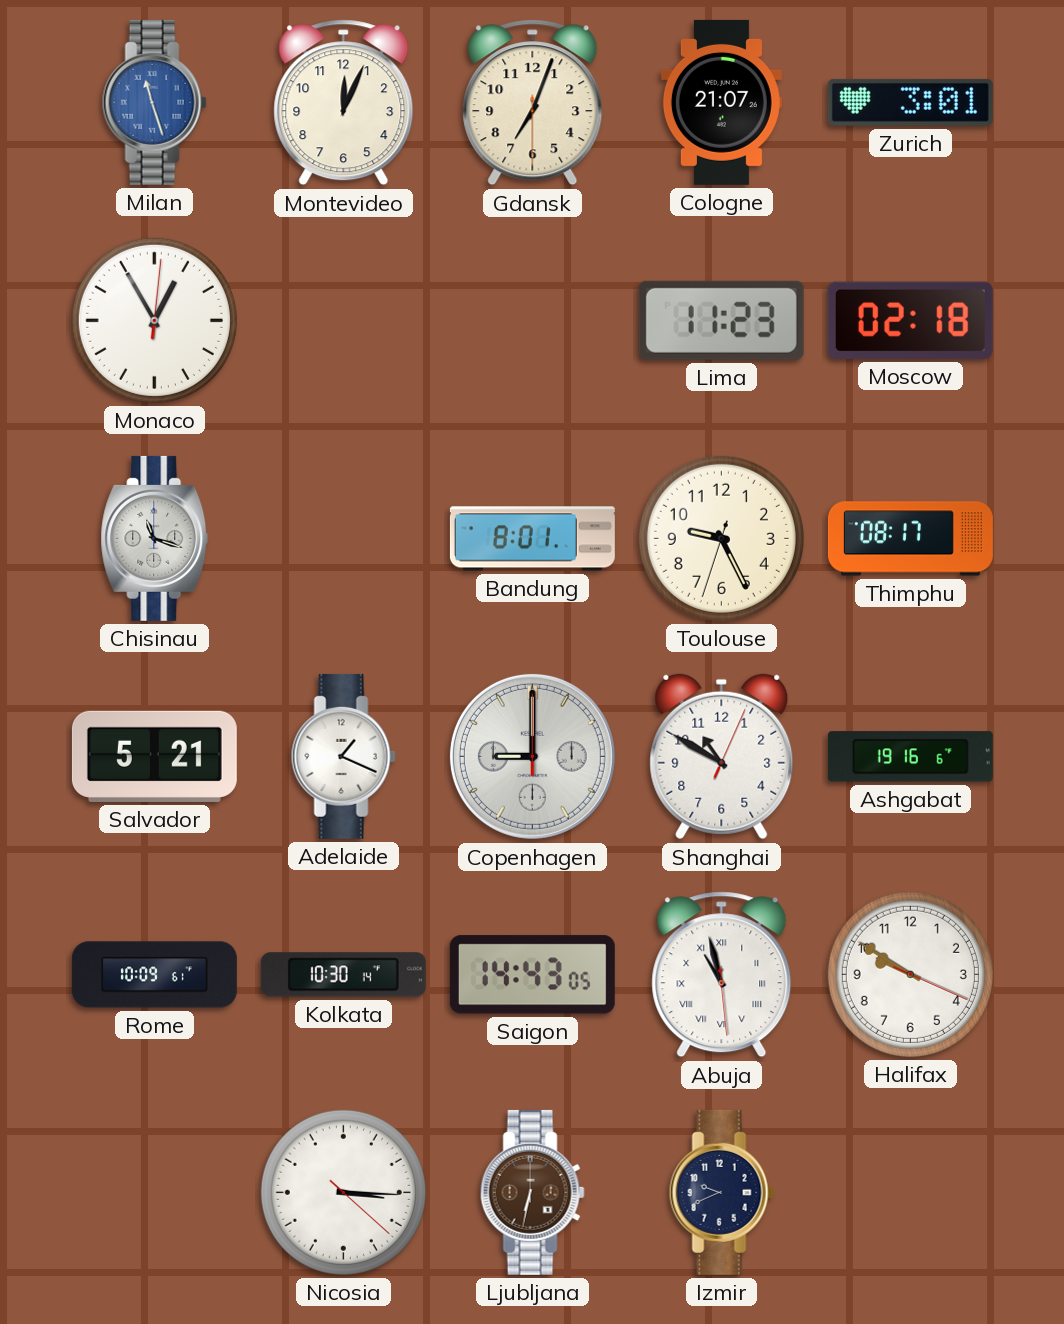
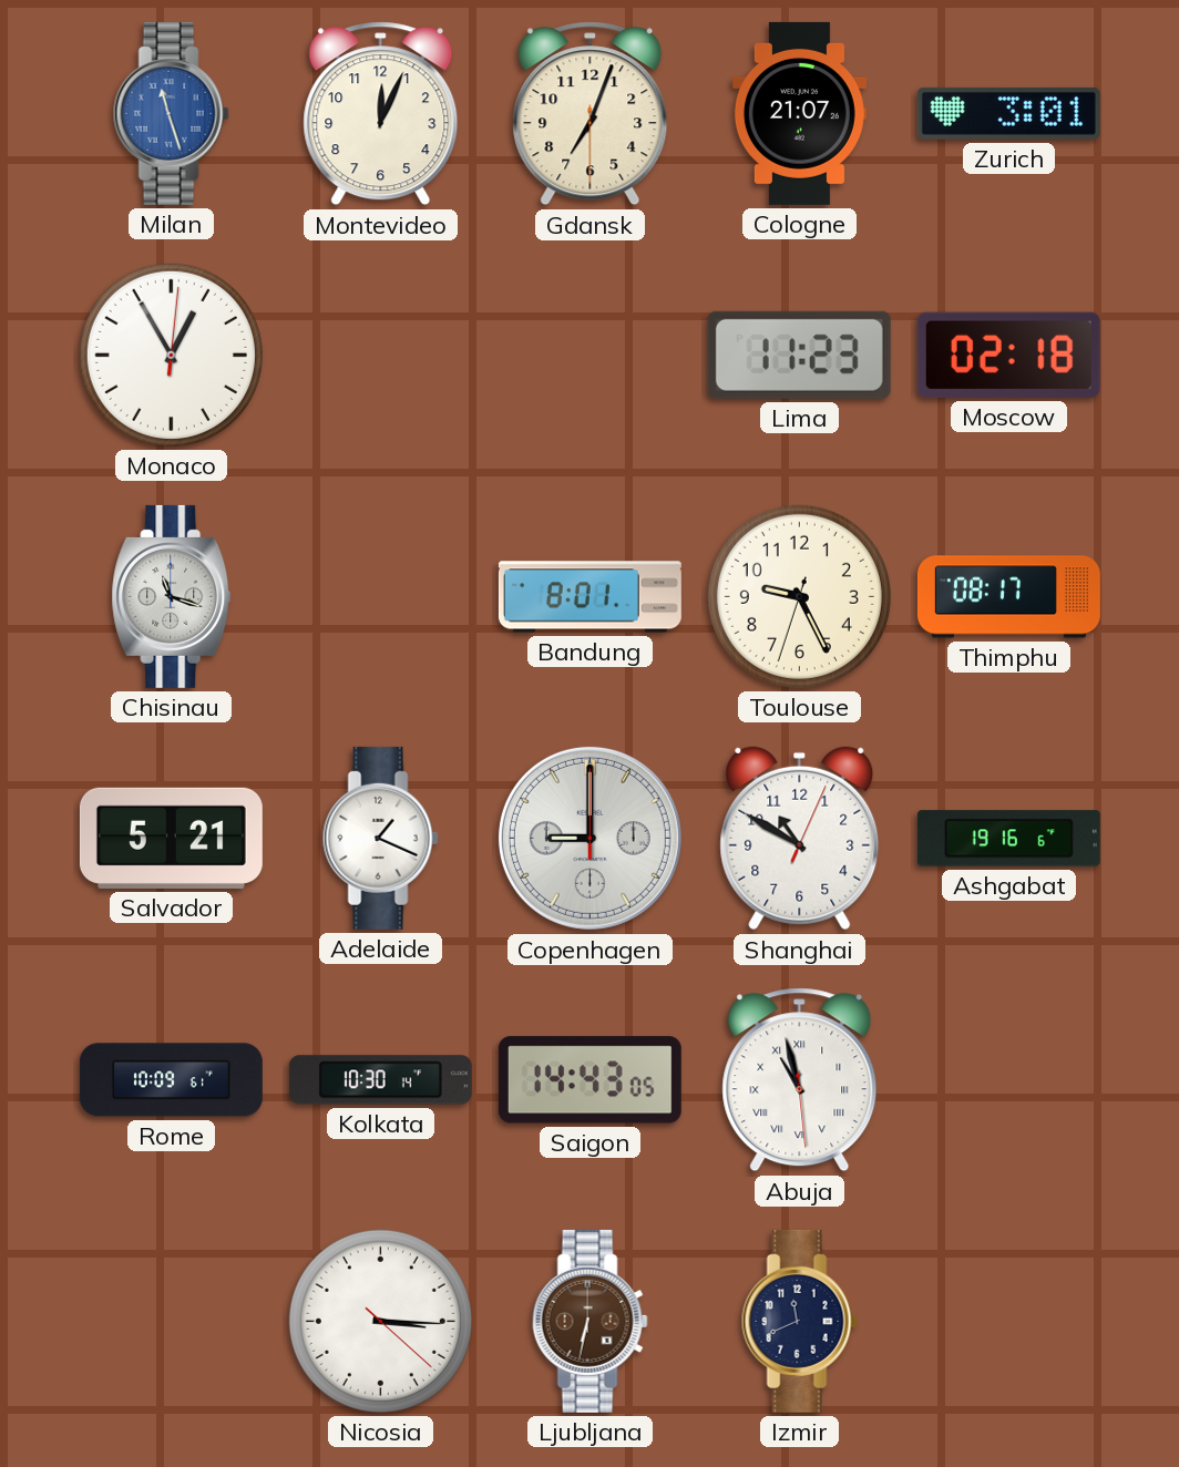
Halifax: 9:50 -> none (910, 974)
Izmir: 9:41 -> 11:41 (799, 1321)
